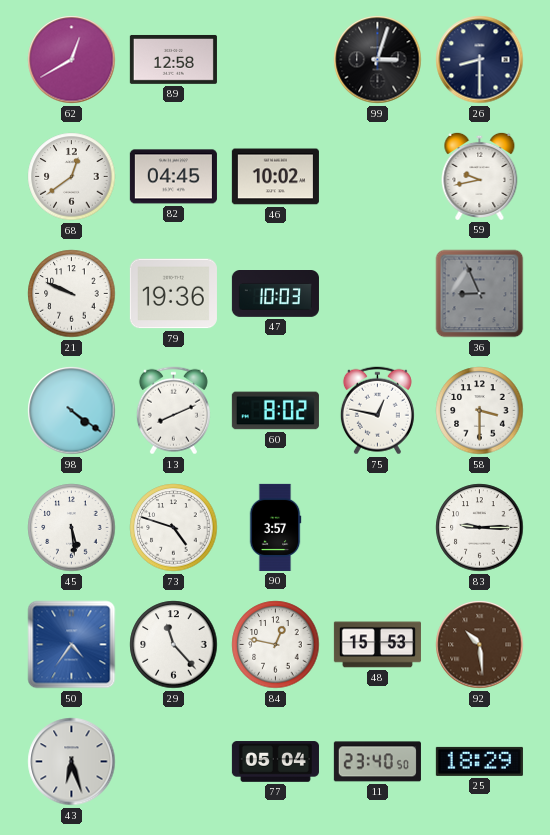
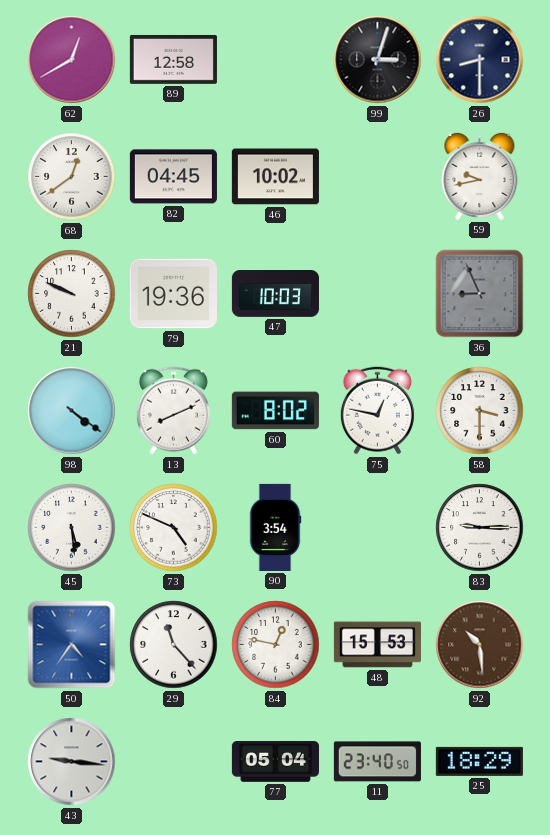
73: 4:48 -> 4:49 (174, 528)
90: 3:57 -> 3:54 (275, 527)
43: 6:27 -> 9:16 (72, 762)
